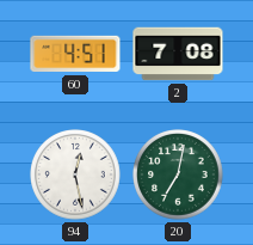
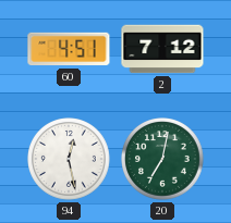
2: 7:08 -> 7:12 (162, 49)
